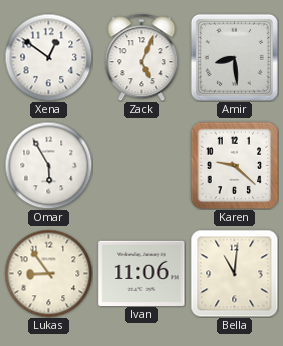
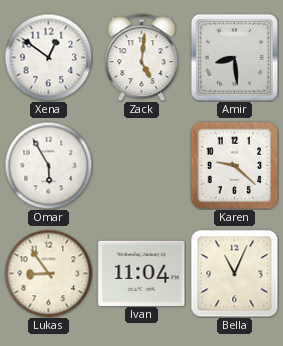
Zack: 5:04 -> 5:01 (142, 57)
Ivan: 11:06 -> 11:04 (142, 273)
Bella: 11:01 -> 11:04 (234, 273)
